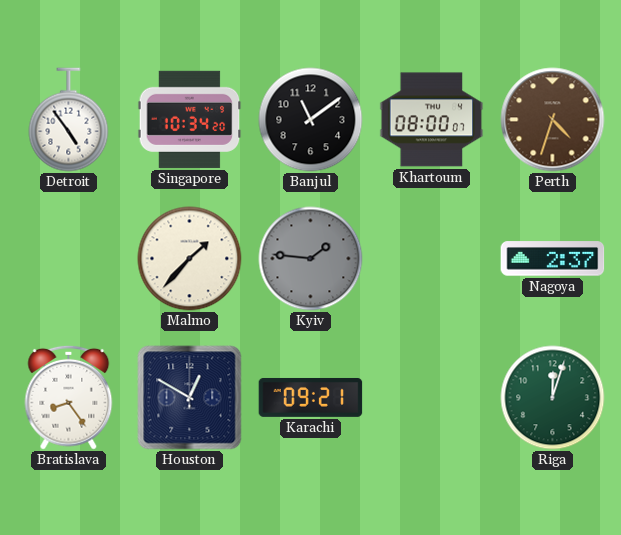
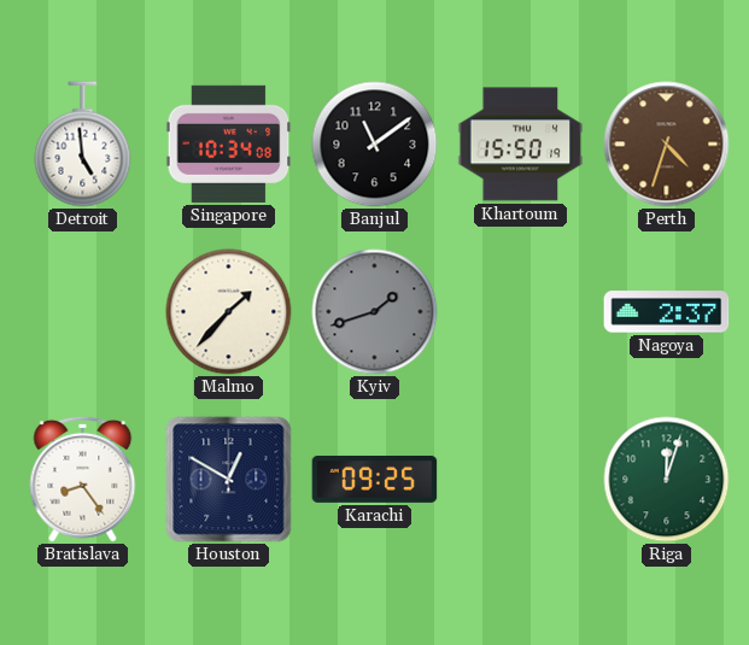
Detroit: 4:54 -> 4:59 (83, 145)
Singapore: 10:34:20 -> 10:34:08 (229, 143)
Khartoum: 08:00 -> 15:50 (521, 145)
Kyiv: 1:46 -> 1:42 (375, 312)
Karachi: 09:21 -> 09:25 (375, 479)
